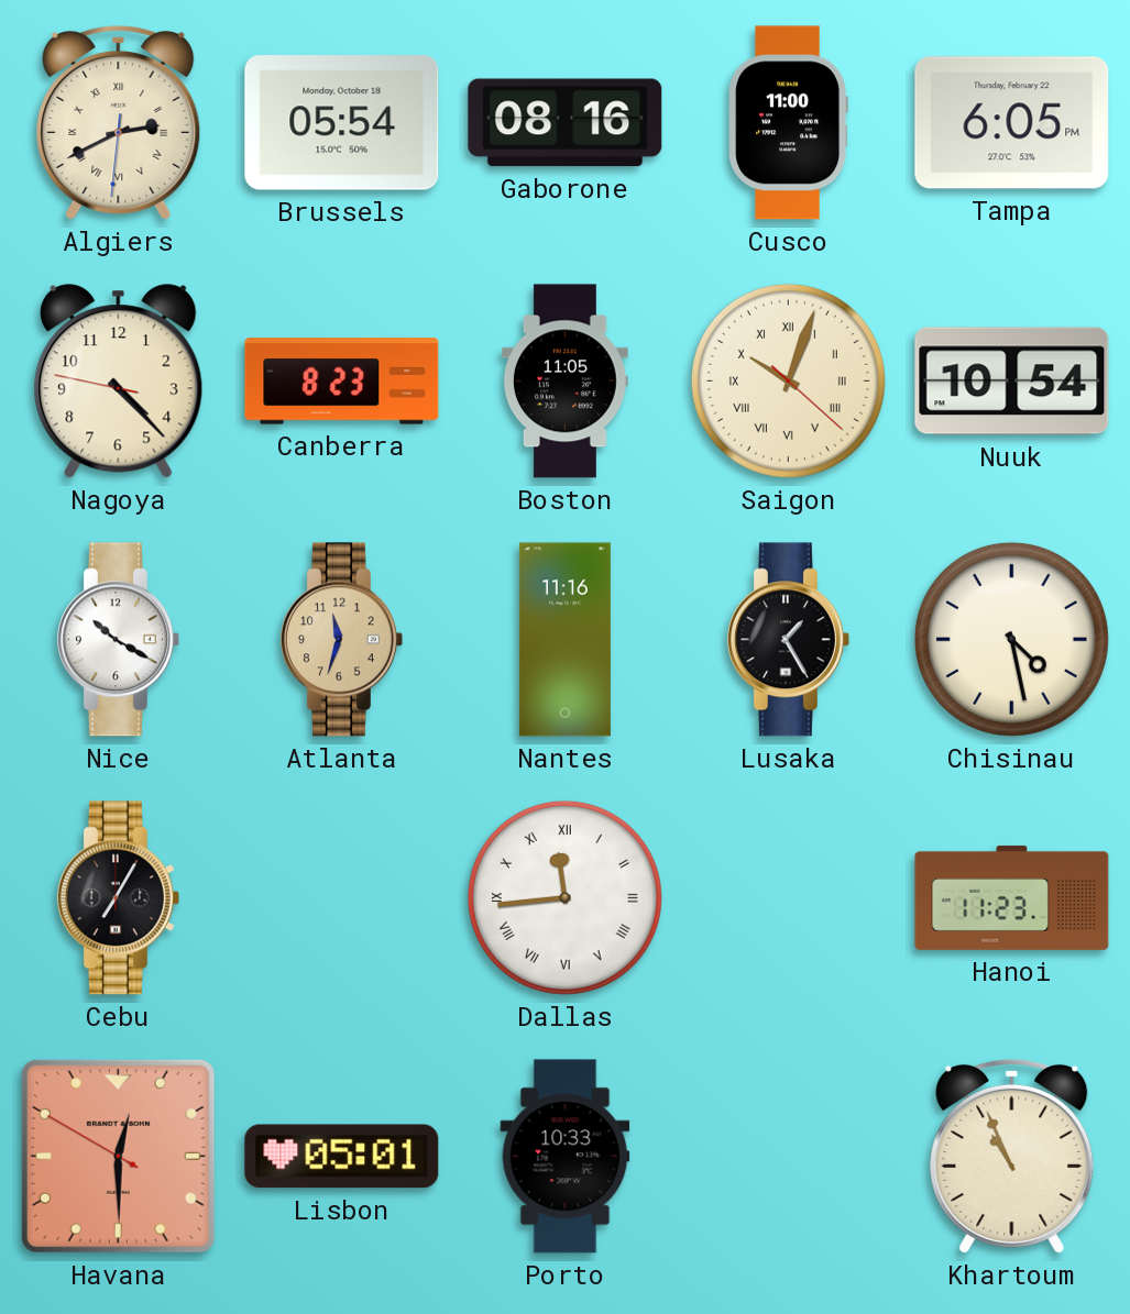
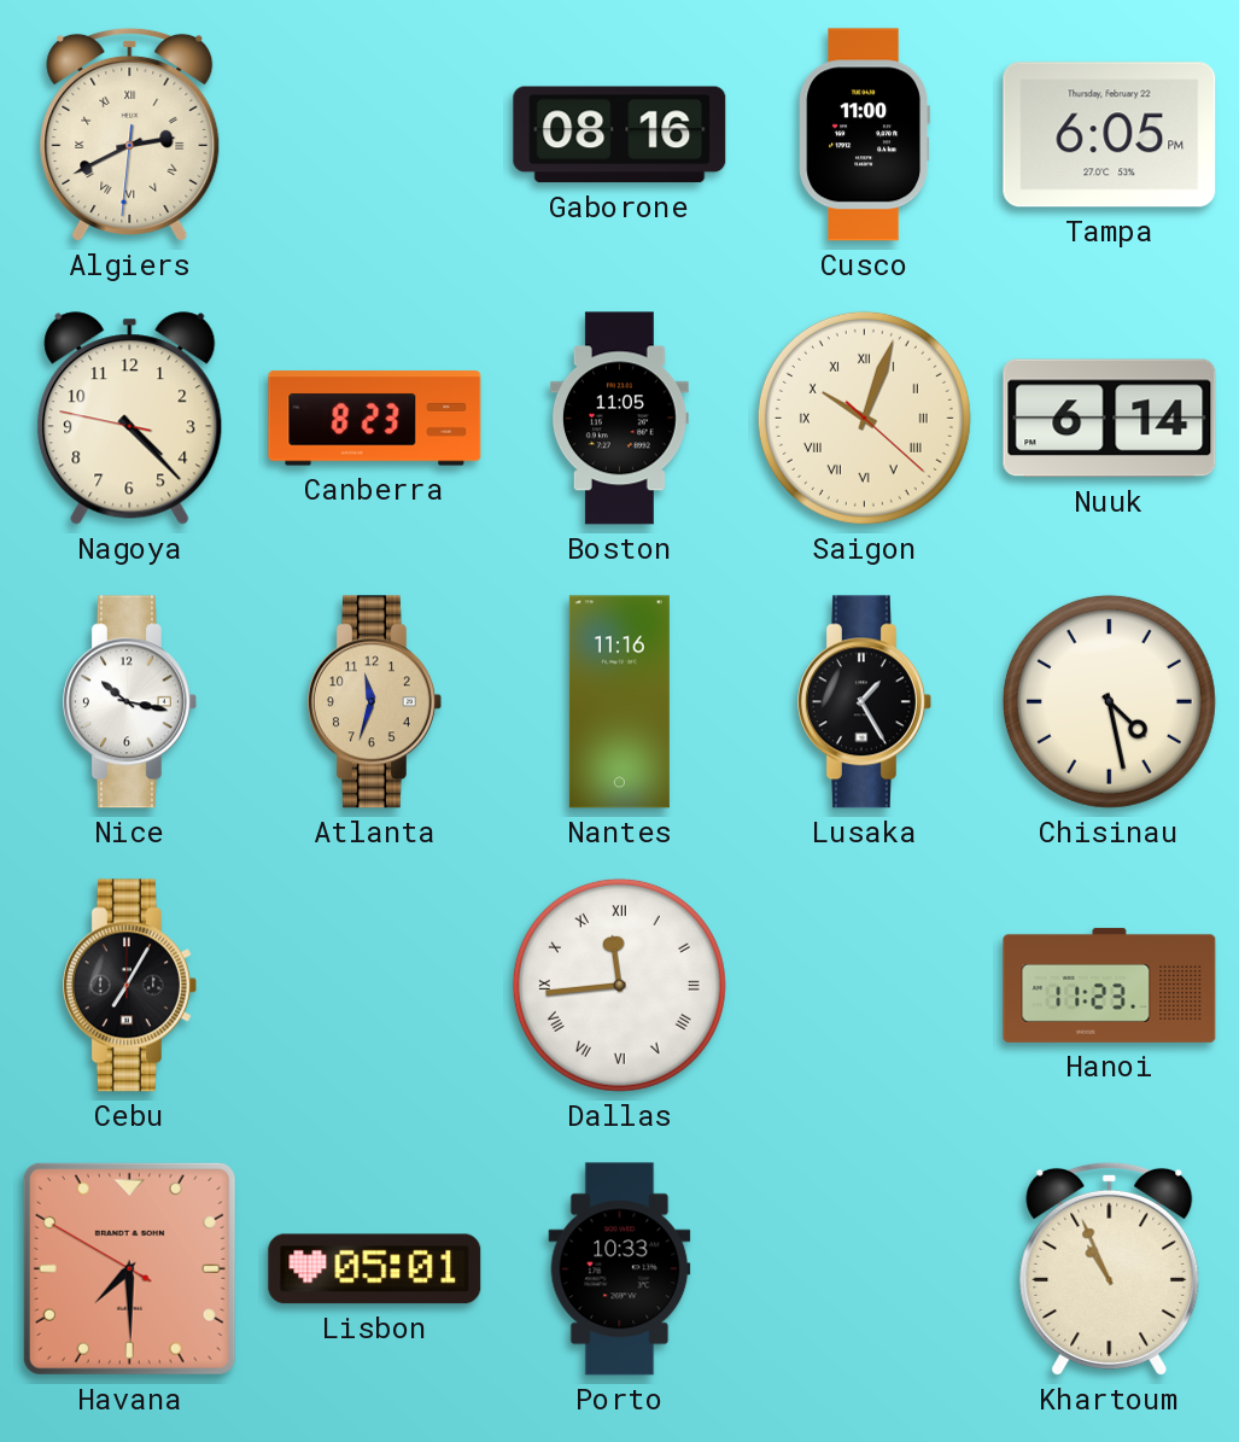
Brussels: 05:54 -> none (342, 123)
Nuuk: 10:54 -> 6:14 (1110, 419)
Nice: 10:20 -> 10:17 (129, 702)
Havana: 12:29 -> 7:29 (129, 1268)
